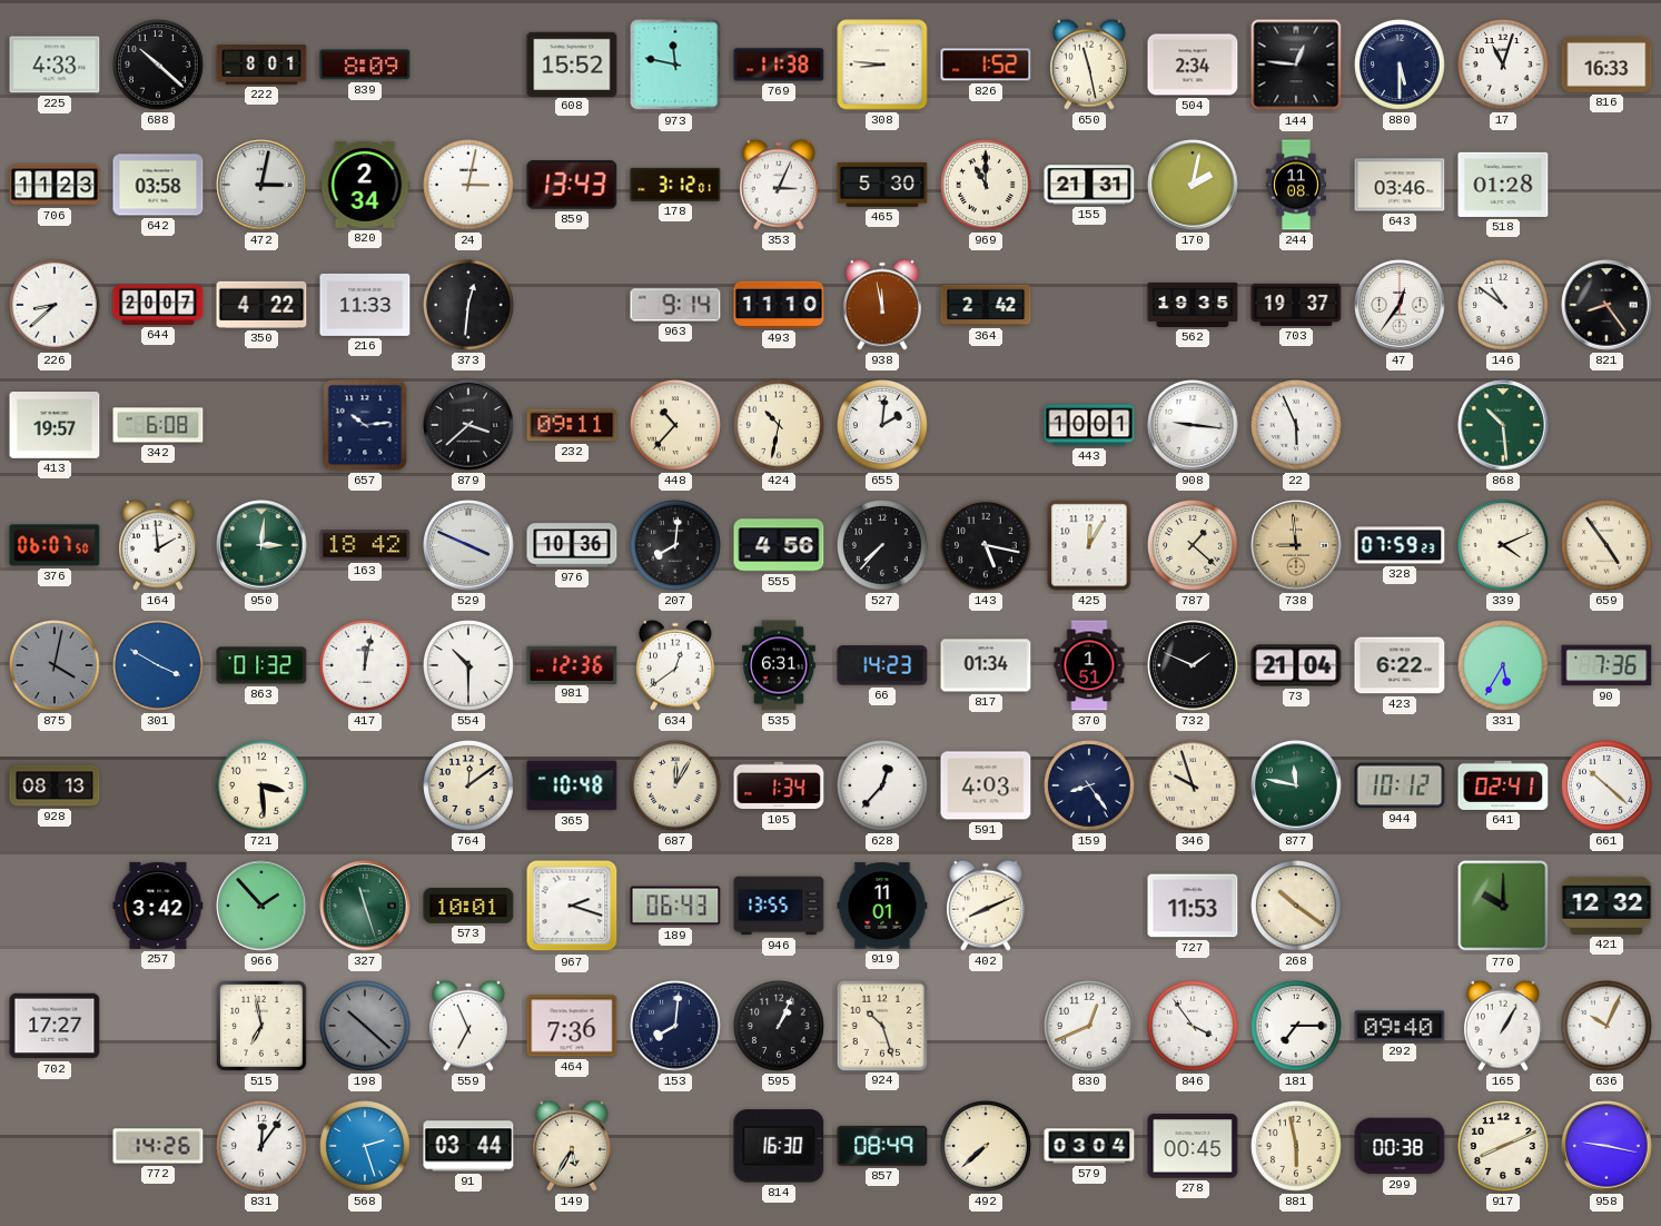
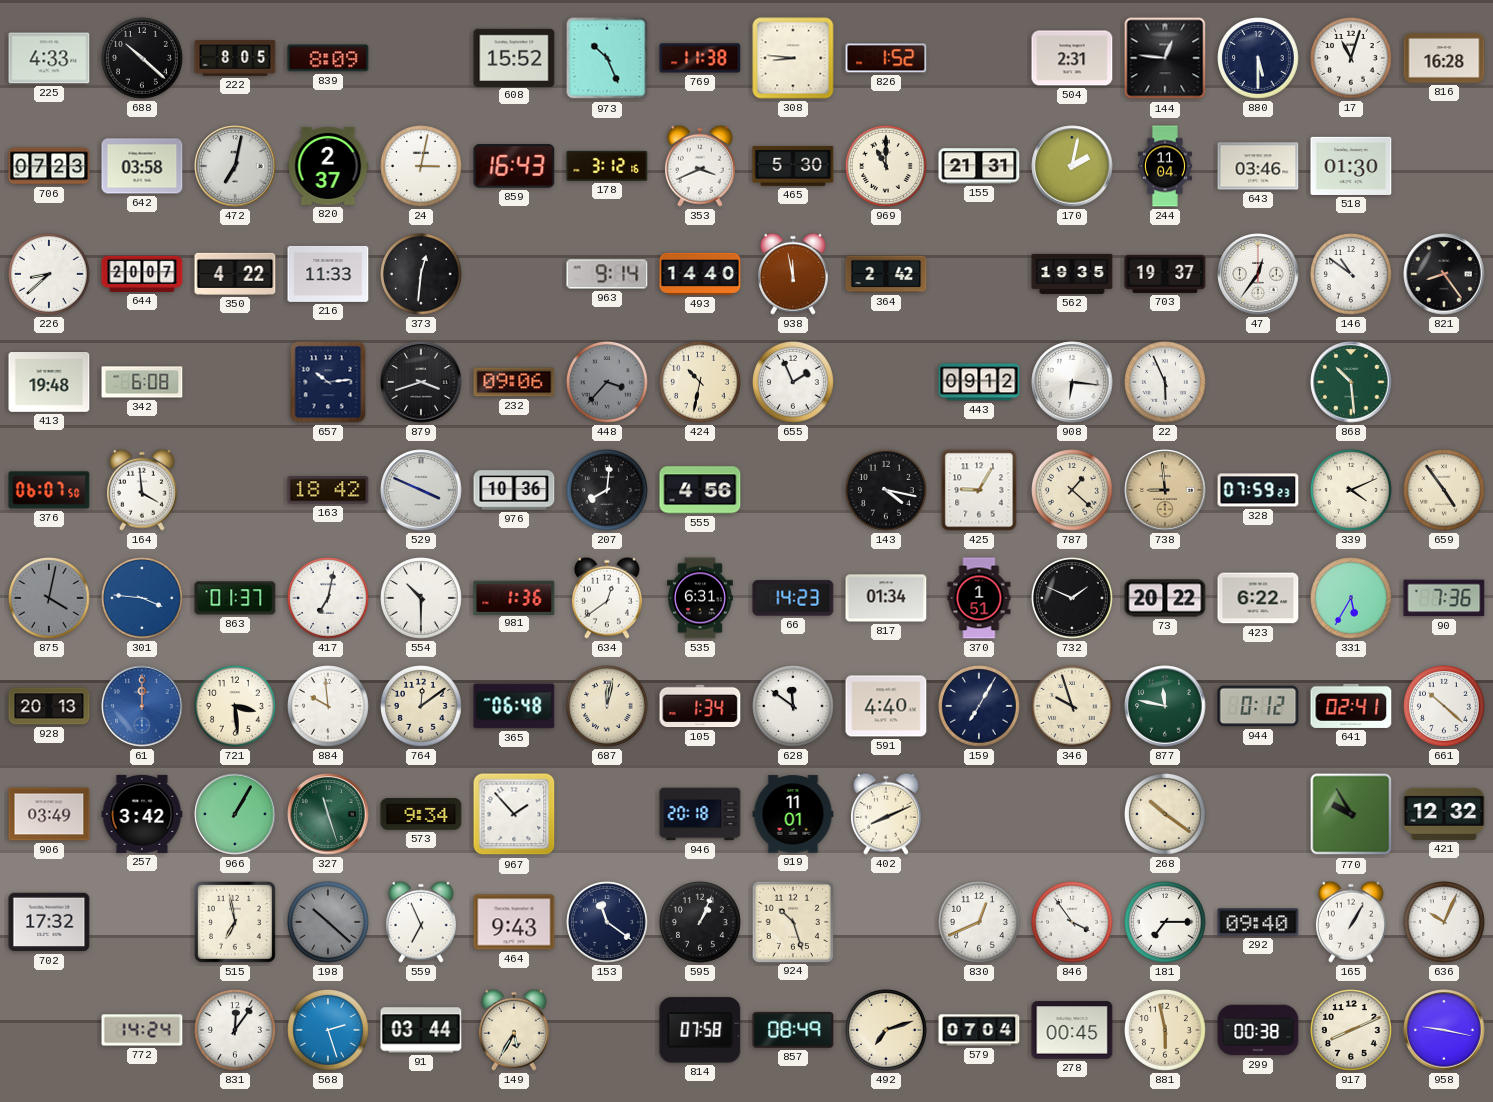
222: 8:01 -> 8:05 (235, 58)
973: 11:47 -> 10:26 (607, 58)
650: 11:28 -> none (1089, 65)
504: 2:34 -> 2:31 (1072, 58)
816: 16:33 -> 16:28 (1444, 59)
706: 11:23 -> 07:23 (49, 166)
472: 3:02 -> 7:02 (235, 166)
820: 2:34 -> 2:37 (328, 166)
859: 13:43 -> 16:43 (514, 166)
178: 3:12:01 -> 3:12:16 (607, 166)
353: 3:04 -> 3:41 (700, 166)
244: 11:08 -> 11:04 (1165, 166)
518: 01:28 -> 01:30 (1351, 166)
493: 11:10 -> 14:40 (700, 274)
413: 19:57 -> 19:48 (49, 383)
879: 3:38 -> 3:42 (421, 382)
232: 09:11 -> 09:06 (514, 382)
448: 10:37 -> 3:37 (608, 383)
448 dial: cream -> grey (608, 383)
655: 2:01 -> 1:56 (794, 383)
443: 10:01 -> 09:12 (979, 382)
908: 9:16 -> 6:16 (1072, 382)
164: 1:59 -> 3:59 (142, 490)
950: 3:01 -> none (261, 545)
527: 7:37 -> none (883, 546)
143: 5:17 -> 4:17 (887, 491)
425: 12:05 -> 9:05 (979, 490)
301: 3:50 -> 3:46 (143, 599)
863: 01:32 -> 01:37 (235, 598)
417: 12:02 -> 7:02 (329, 599)
981: 12:36 -> 1:36 (514, 597)
73: 21:04 -> 20:22 (1165, 598)
928: 08:13 -> 20:13 (49, 706)
61: none -> 12:00 (142, 706)
884: none -> 9:59 (329, 707)
365: 10:48 -> 06:48 (514, 706)
687: 12:05 -> 12:02 (608, 707)
628: 12:37 -> 11:51 (794, 707)
591: 4:03 -> 4:40 (886, 706)
159: 8:24 -> 7:05 (980, 707)
944: 10:12 -> 0:12 (1258, 706)
906: none -> 03:49 (49, 814)
966: 1:53 -> 1:05 (235, 814)
573: 10:01 -> 9:34 (421, 814)
967: 2:18 -> 1:53 (514, 814)
189: 06:43 -> none (675, 906)
946: 13:55 -> 20:18 (700, 814)
727: 11:53 -> none (1193, 906)
770: 10:00 -> 9:55 (1351, 814)
702: 17:27 -> 17:32 (49, 922)
464: 7:36 -> 9:43 (514, 922)
153: 8:01 -> 11:21 (608, 923)
772: 14:26 -> 14:24 (142, 1030)
814: 16:30 -> 07:58 (700, 1030)
492: 7:38 -> 7:12 (887, 1031)
579: 03:04 -> 07:04 (979, 1030)
